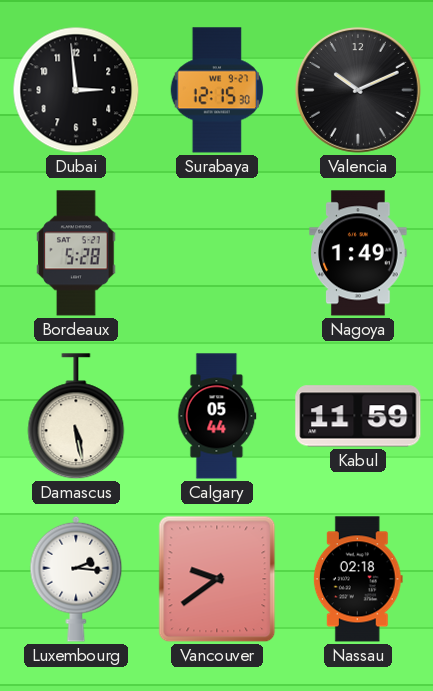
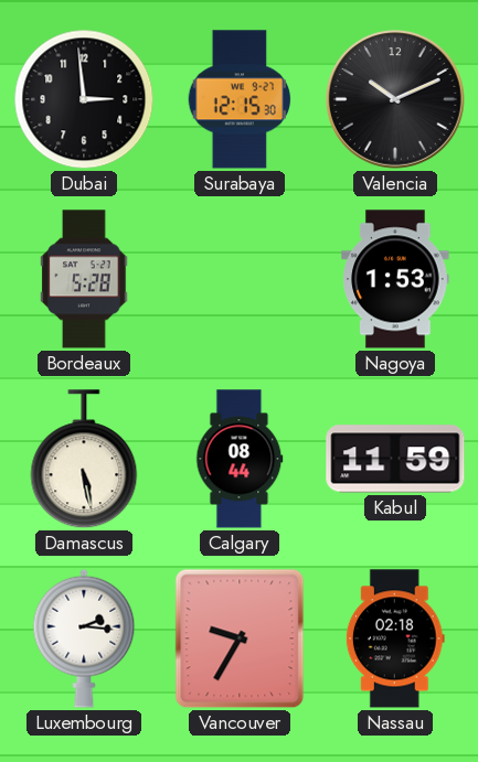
Nagoya: 1:49 -> 1:53 (395, 279)
Calgary: 05:44 -> 08:44 (240, 459)
Vancouver: 9:39 -> 9:35 (240, 638)
